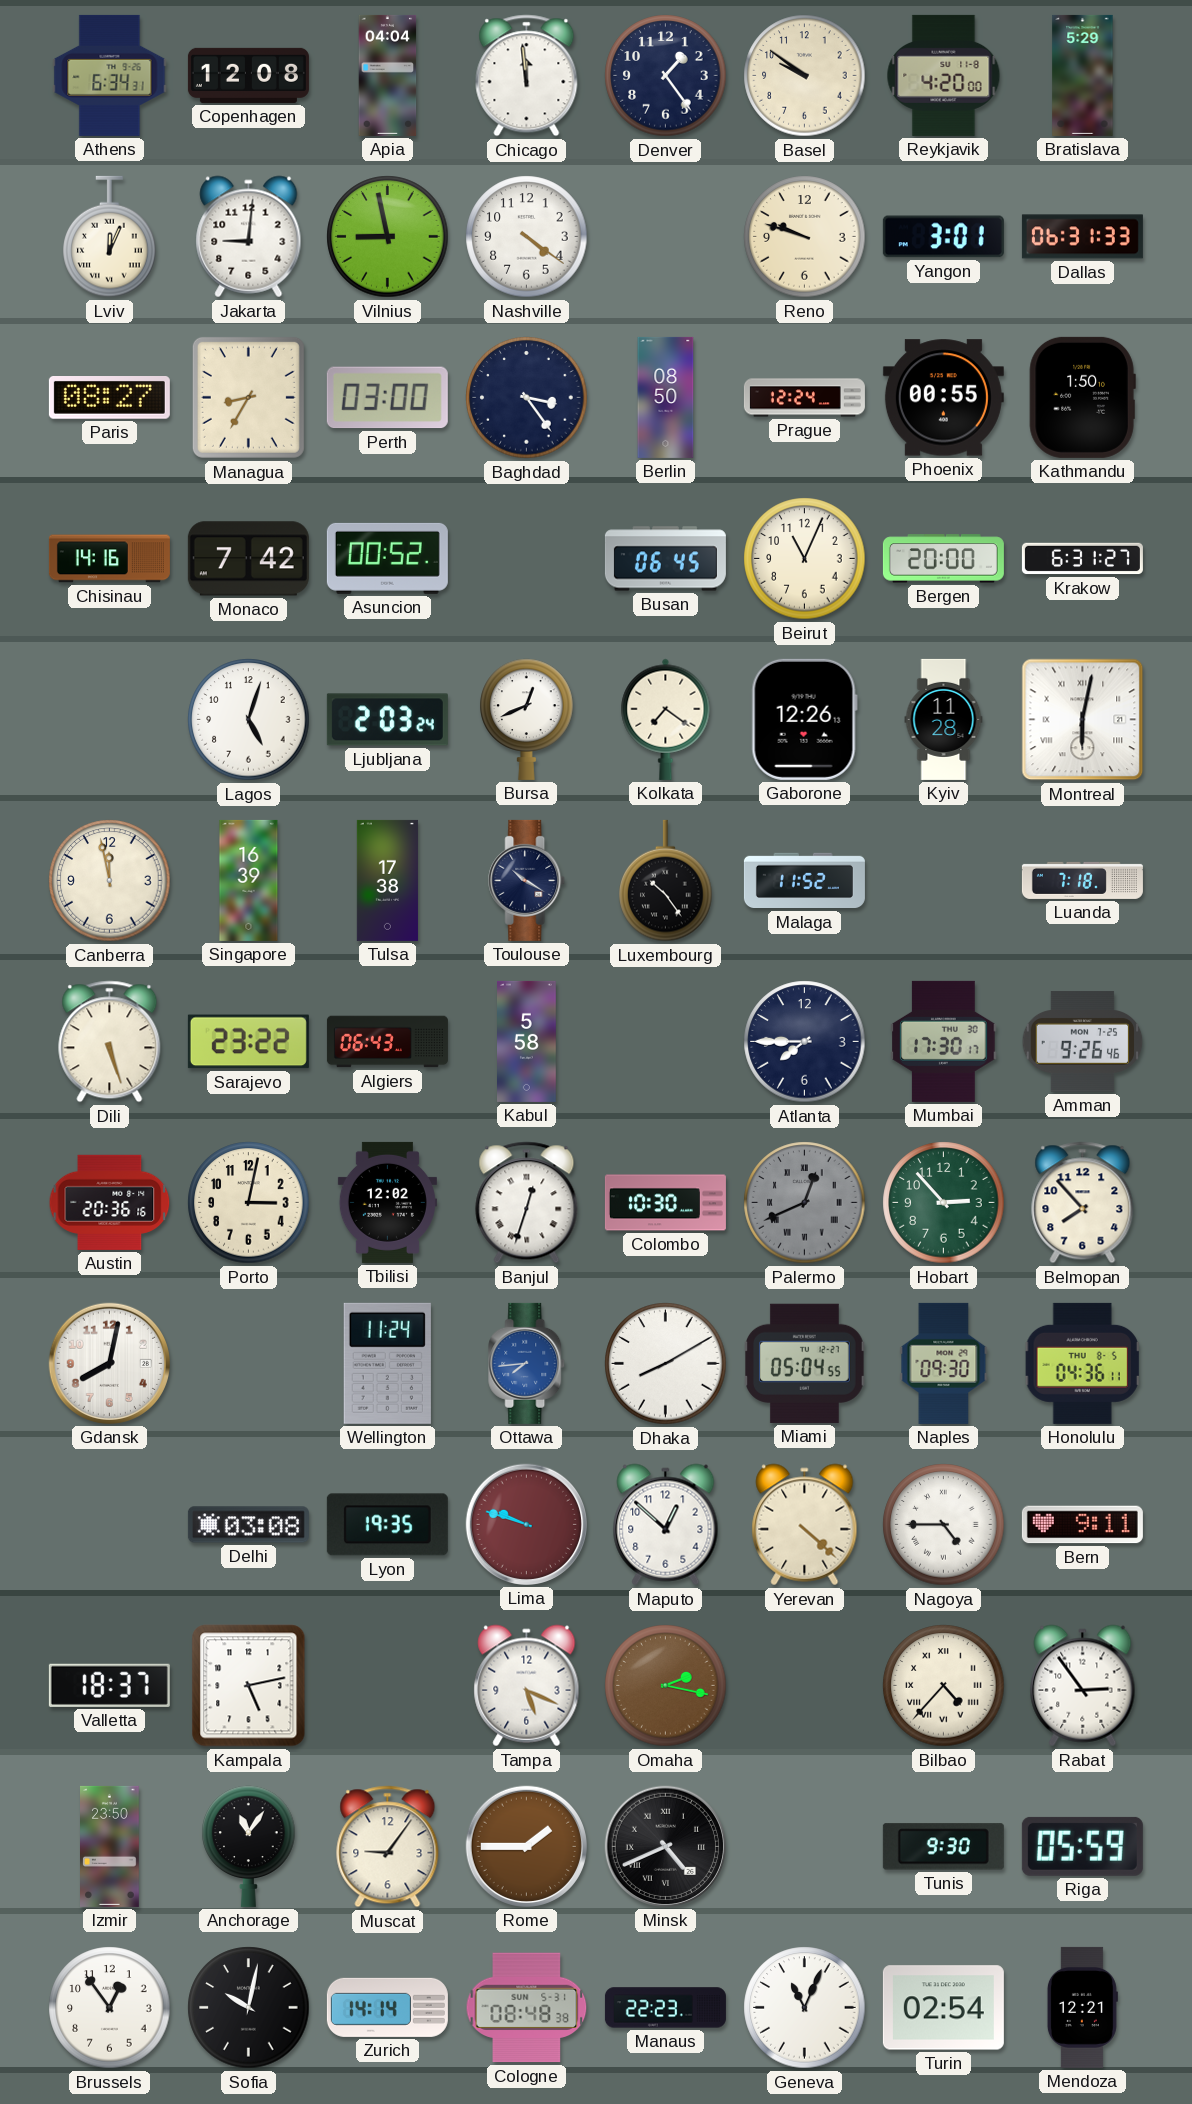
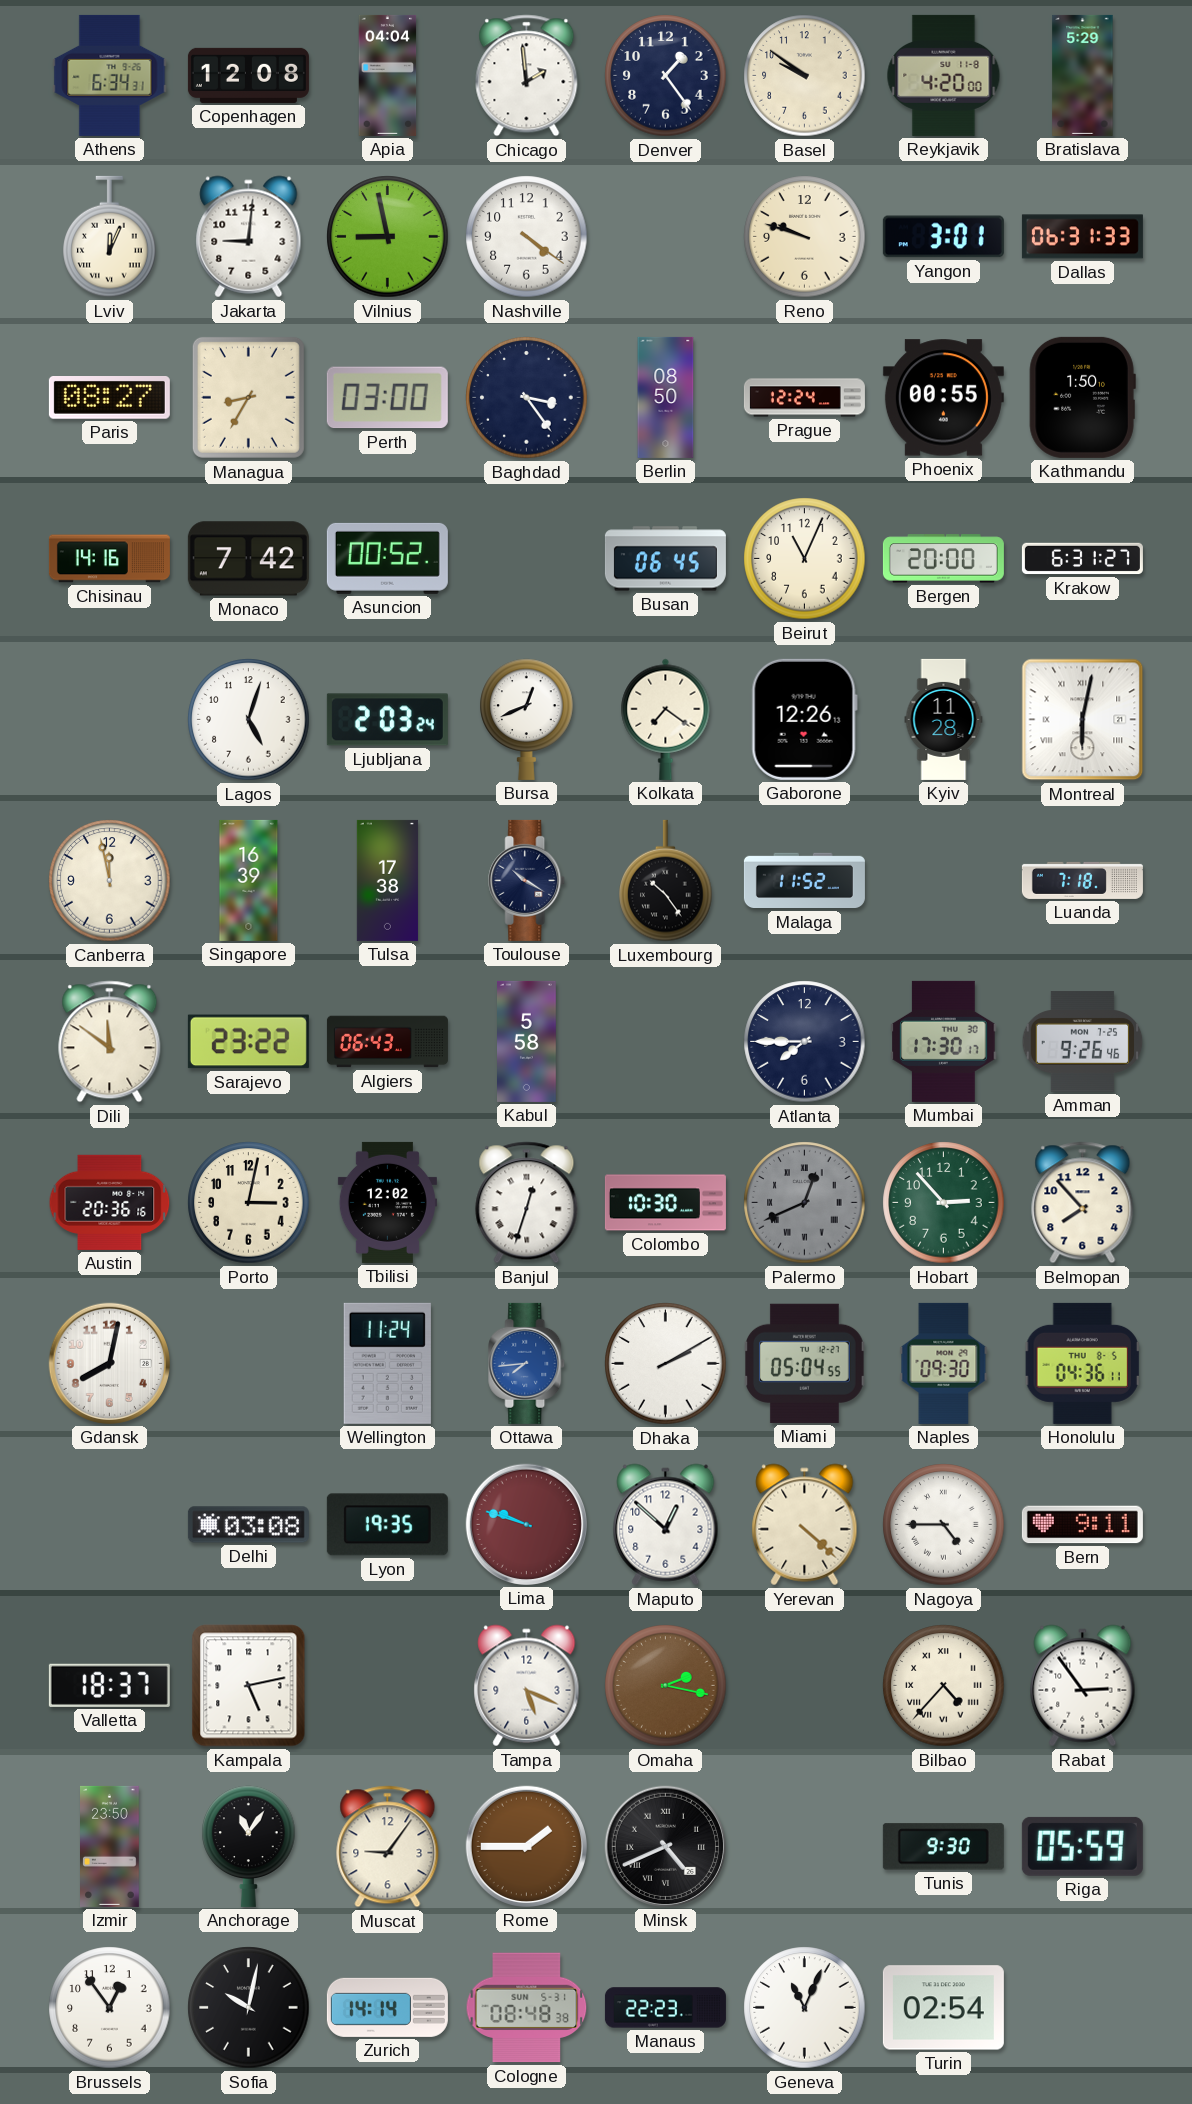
Chicago: 11:59 -> 1:59 (527, 76)
Dili: 5:27 -> 11:51 (110, 1042)
Dhaka: 8:10 -> 2:10 (666, 1364)
Mendoza: 12:21 -> none (1082, 2007)
